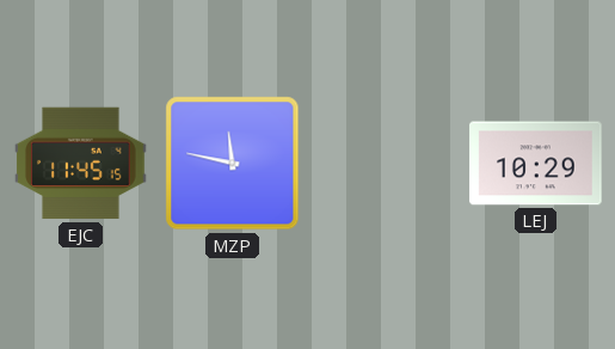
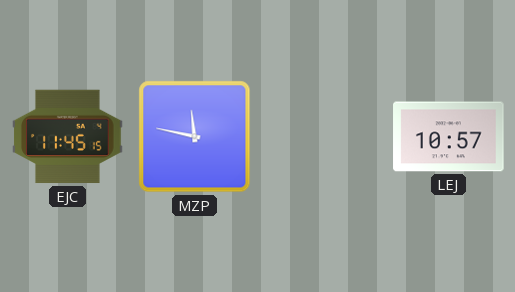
LEJ: 10:29 -> 10:57 (449, 137)
